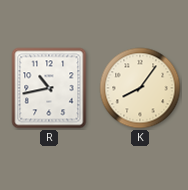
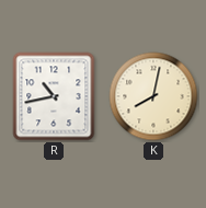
K: 8:06 -> 8:02 (153, 96)
